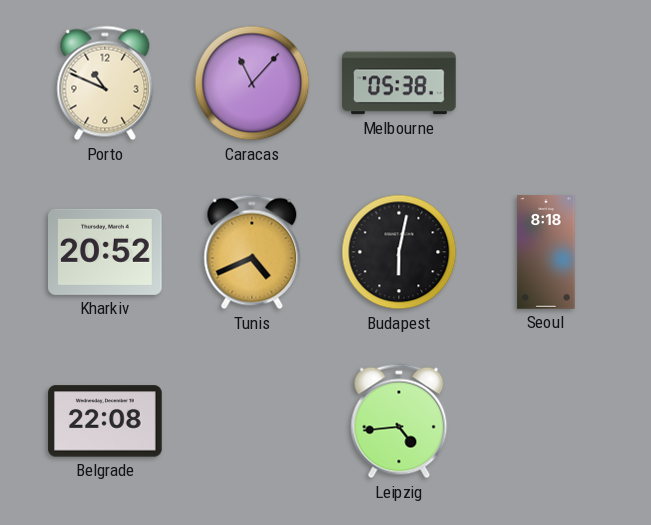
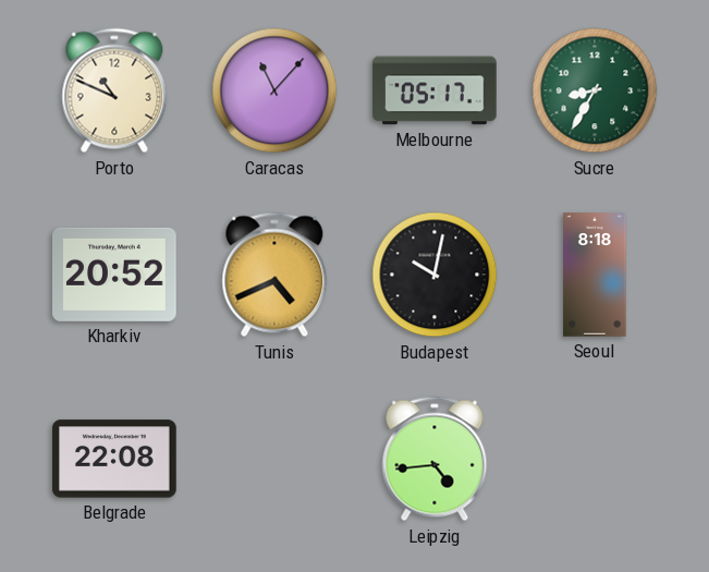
Melbourne: 05:38 -> 05:17 (435, 90)
Sucre: none -> 8:35 (595, 90)
Budapest: 6:02 -> 10:02 (435, 275)
